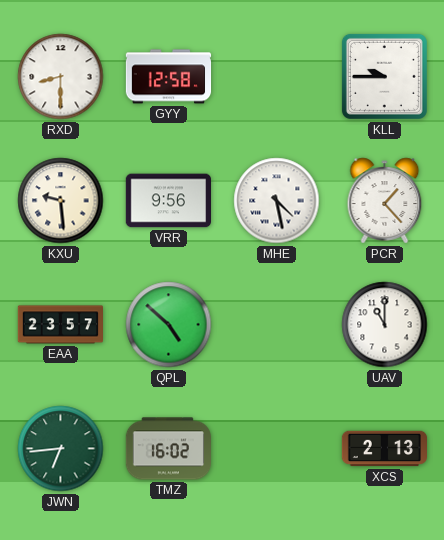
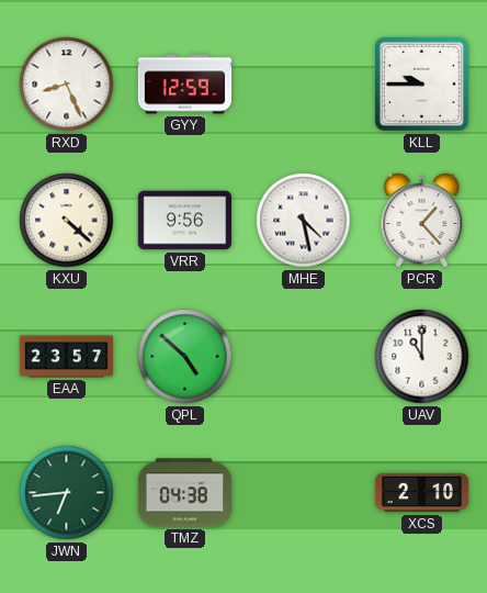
RXD: 8:30 -> 8:26 (67, 85)
GYY: 12:58 -> 12:59 (185, 85)
KXU: 9:29 -> 4:22 (67, 221)
TMZ: 16:02 -> 04:38 (184, 493)
XCS: 2:13 -> 2:10 (422, 493)
